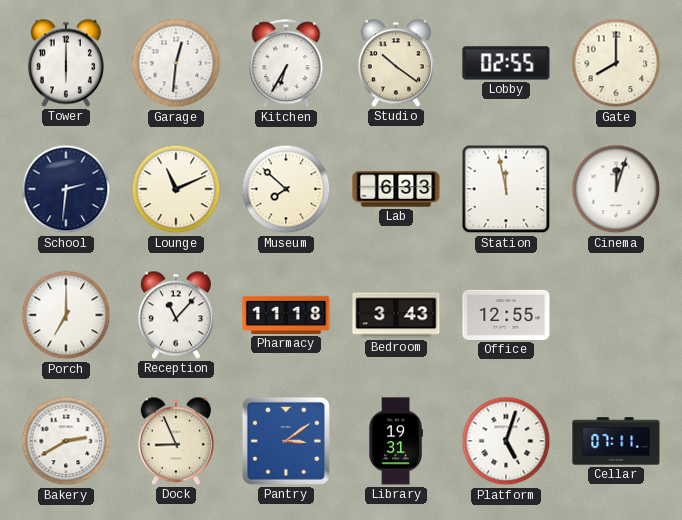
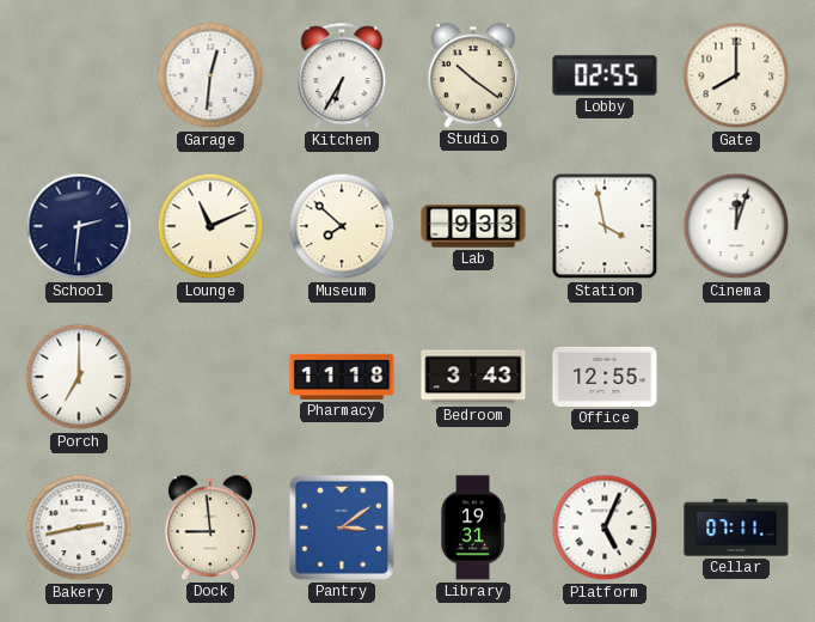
Tower: 6:00 -> none (66, 63)
Lab: 6:33 -> 9:33 (473, 226)
Station: 11:58 -> 3:58 (605, 226)
Reception: 11:07 -> none (176, 315)
Bakery: 2:40 -> 2:43 (79, 528)
Dock: 8:56 -> 8:59 (210, 528)
Platform: 5:03 -> 5:04 (605, 528)
